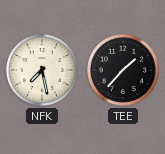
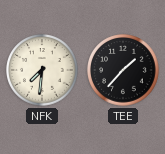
NFK: 7:28 -> 7:31 (42, 70)
